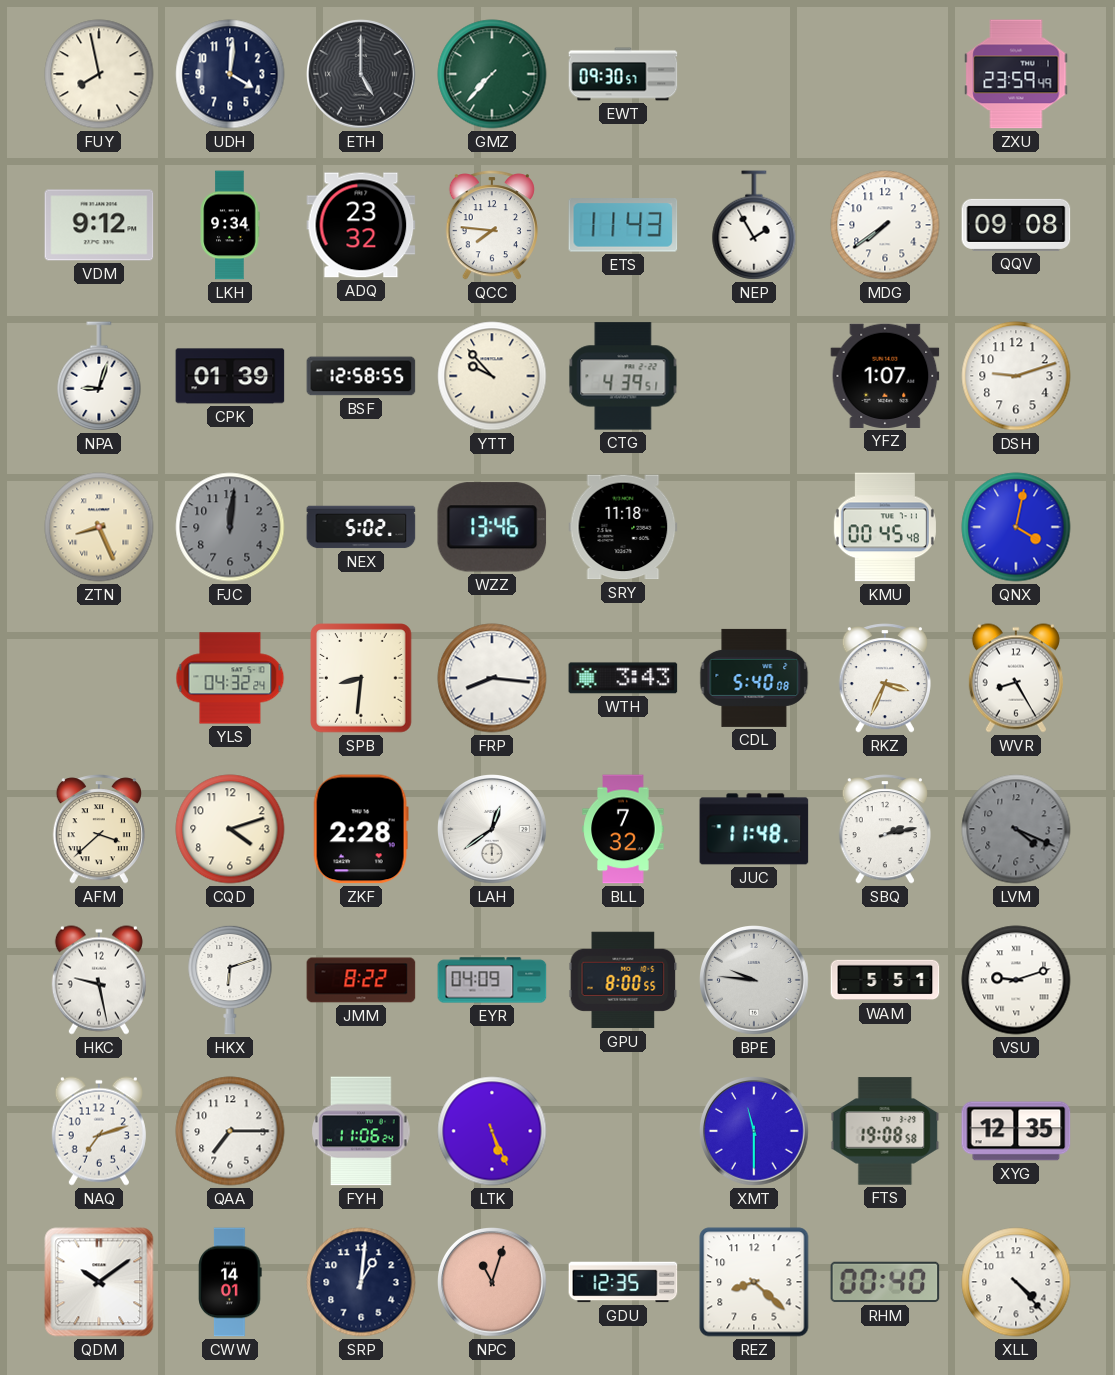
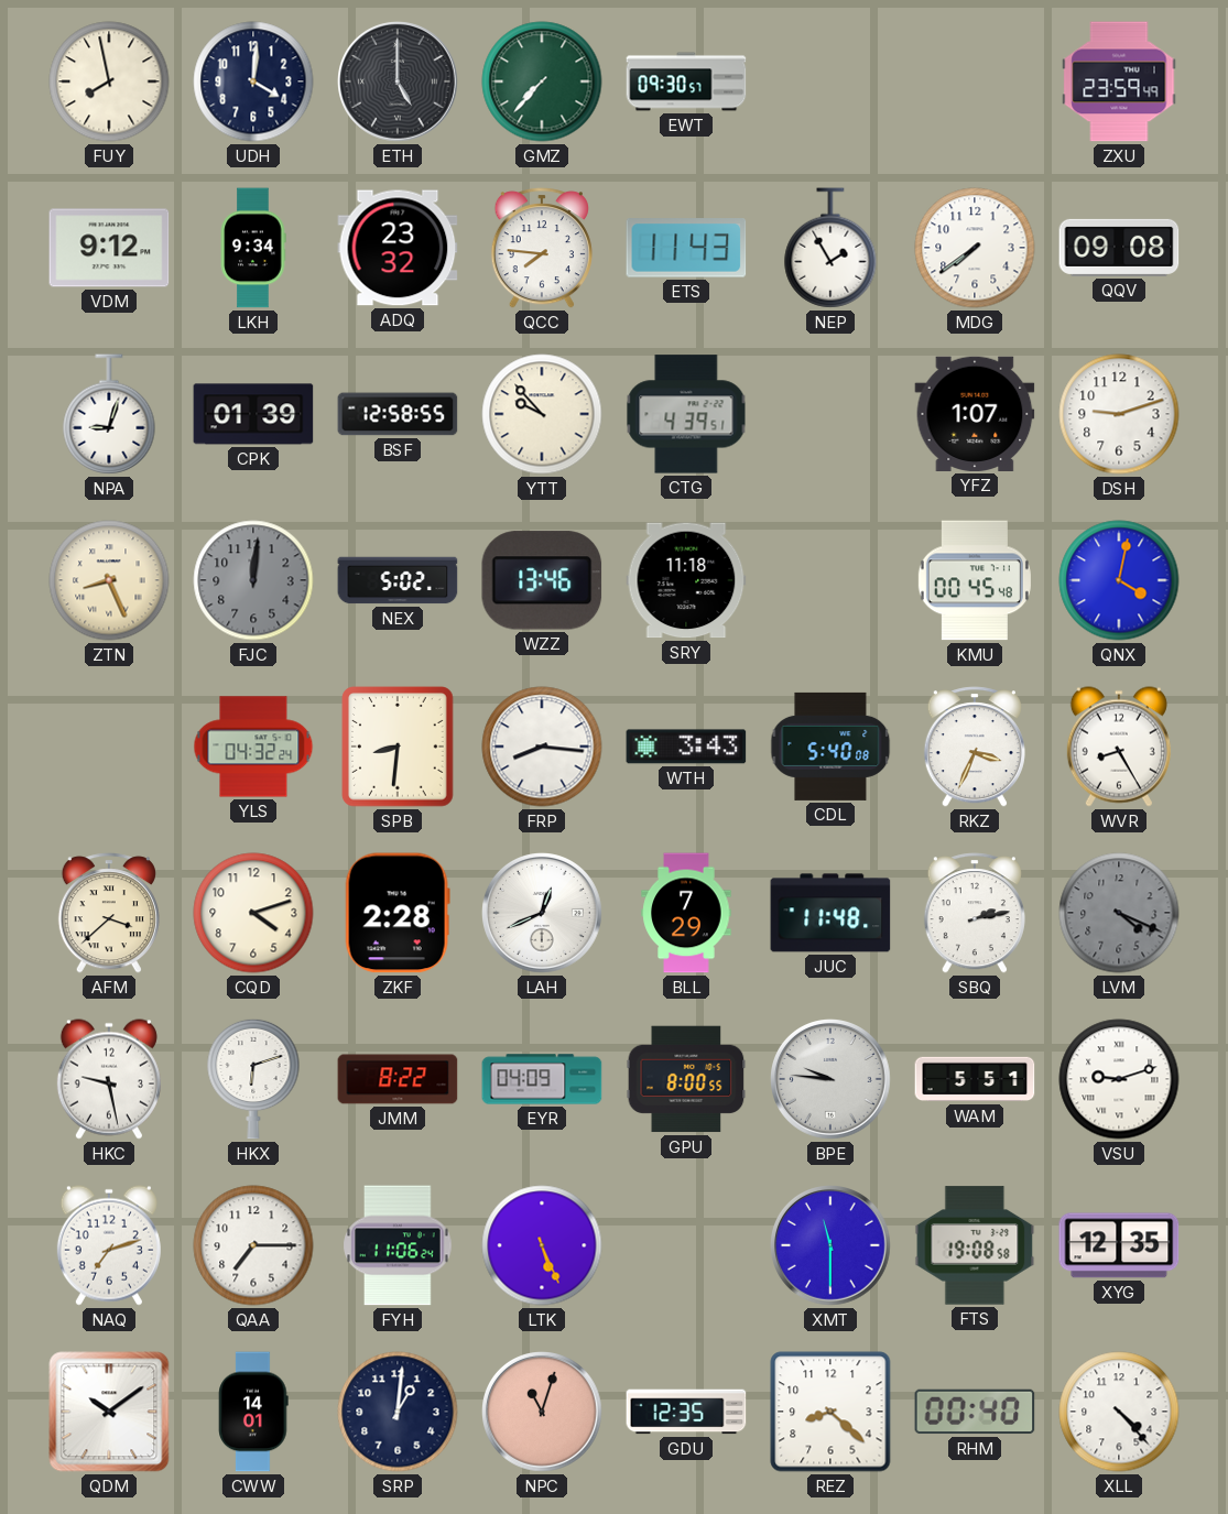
LAH: 12:39 -> 12:41 (543, 914)
BLL: 7:32 -> 7:29 (686, 913)
